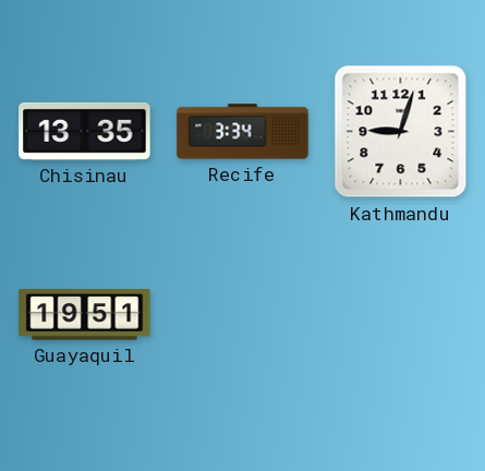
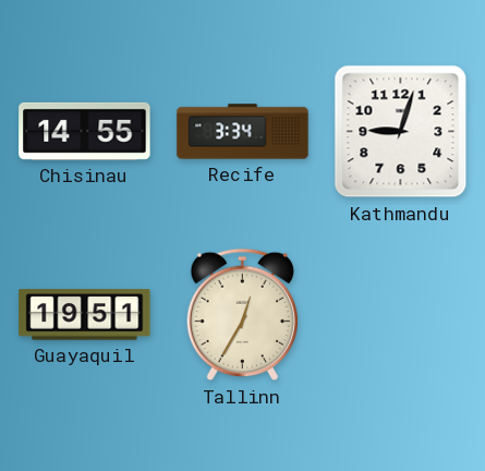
Chisinau: 13:35 -> 14:55 (85, 131)
Tallinn: none -> 12:35 (242, 315)
